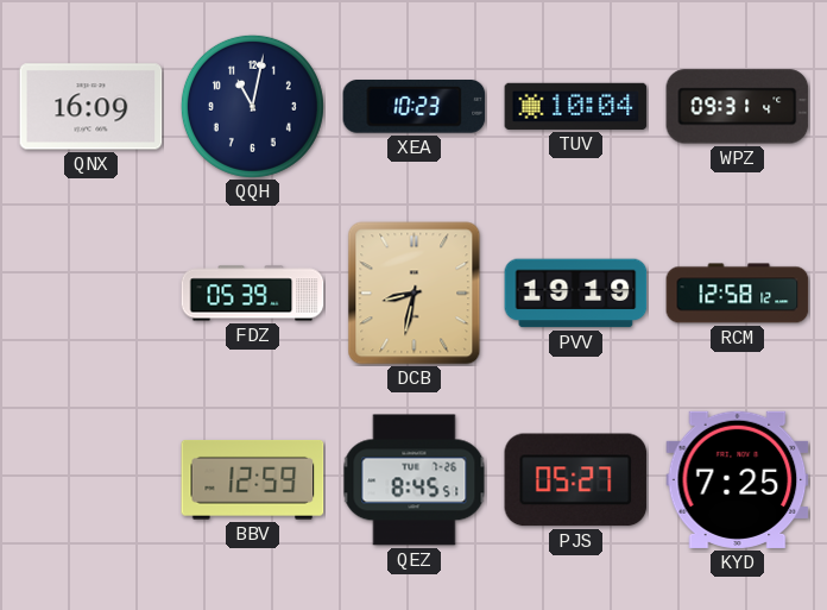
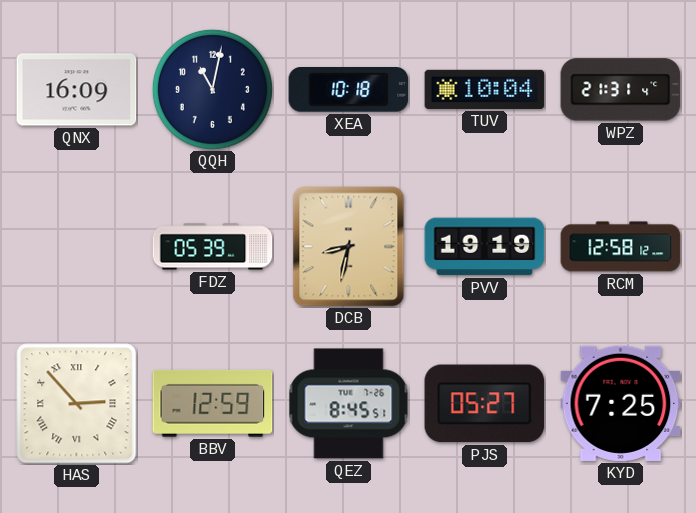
XEA: 10:23 -> 10:18 (349, 90)
WPZ: 09:31 -> 21:31 (621, 90)
HAS: none -> 2:53 (77, 404)
